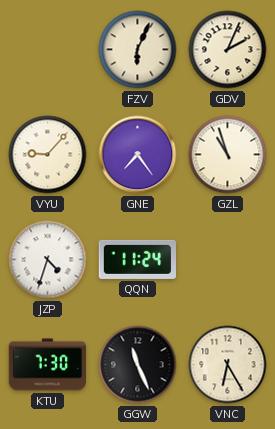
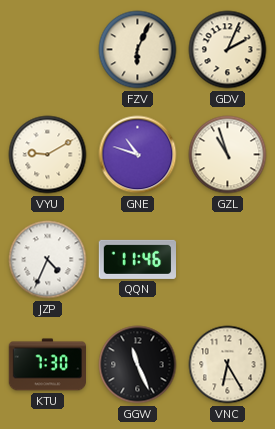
VYU: 9:07 -> 9:10 (48, 155)
GNE: 7:24 -> 10:48 (138, 155)
JZP: 4:33 -> 4:34 (48, 260)
QQN: 11:24 -> 11:46 (137, 259)
